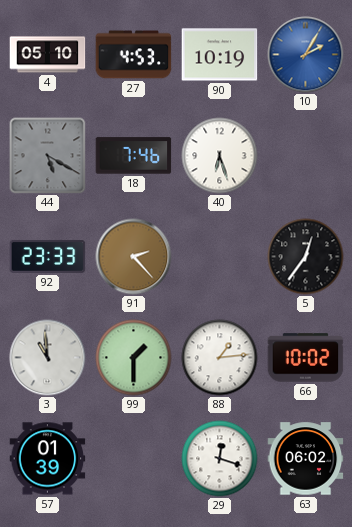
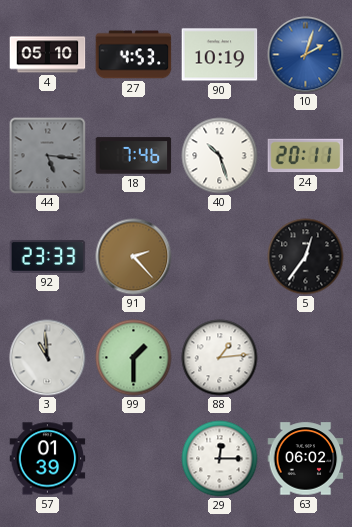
10: 2:05 -> 2:03 (306, 55)
44: 5:20 -> 5:16 (48, 156)
40: 6:27 -> 10:27 (220, 156)
24: none -> 20:11 (306, 156)
66: 10:02 -> none (306, 358)
29: 12:18 -> 12:15 (220, 459)
